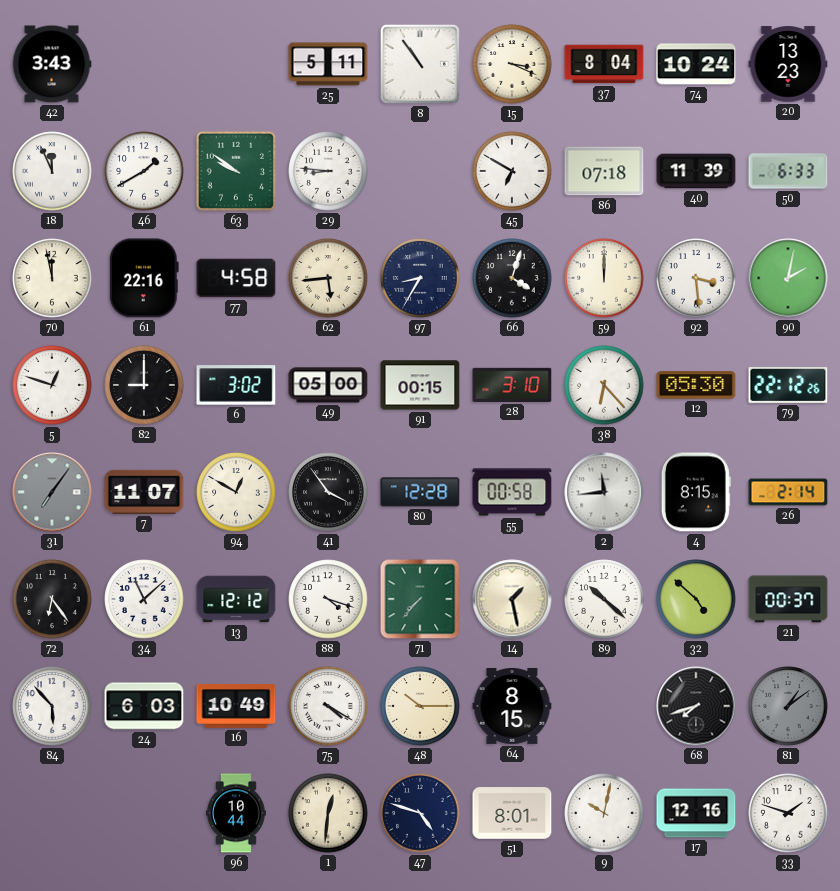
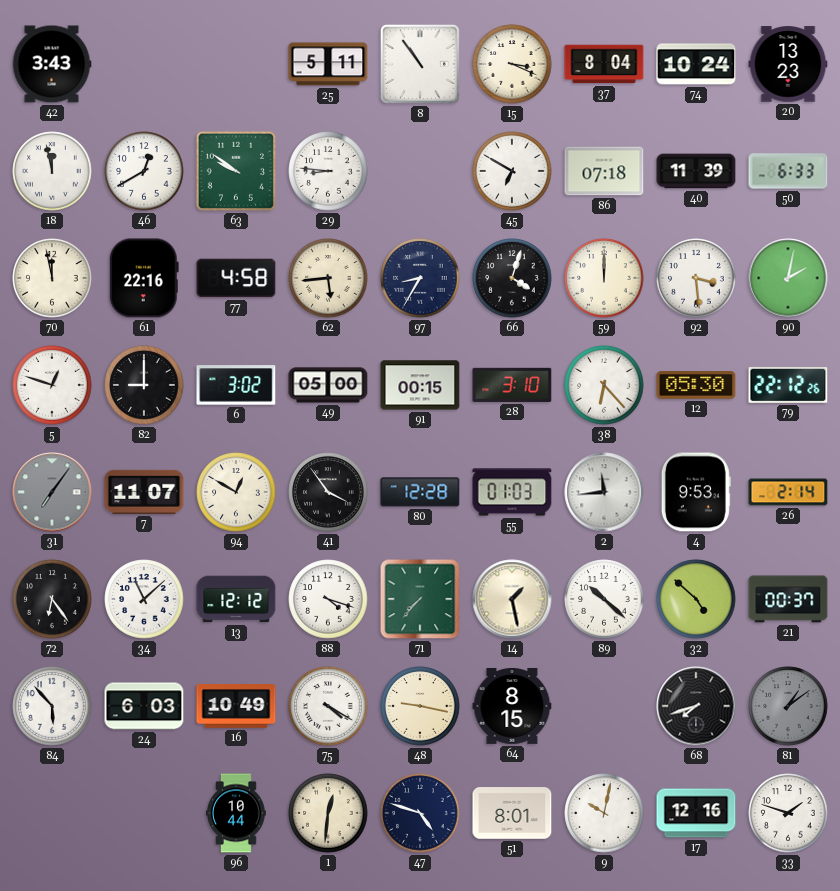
18: 11:56 -> 11:58 (52, 171)
46: 1:40 -> 12:40 (144, 171)
55: 00:58 -> 01:03 (512, 492)
4: 8:15 -> 9:53 (696, 492)
48: 10:15 -> 9:17 (420, 706)
